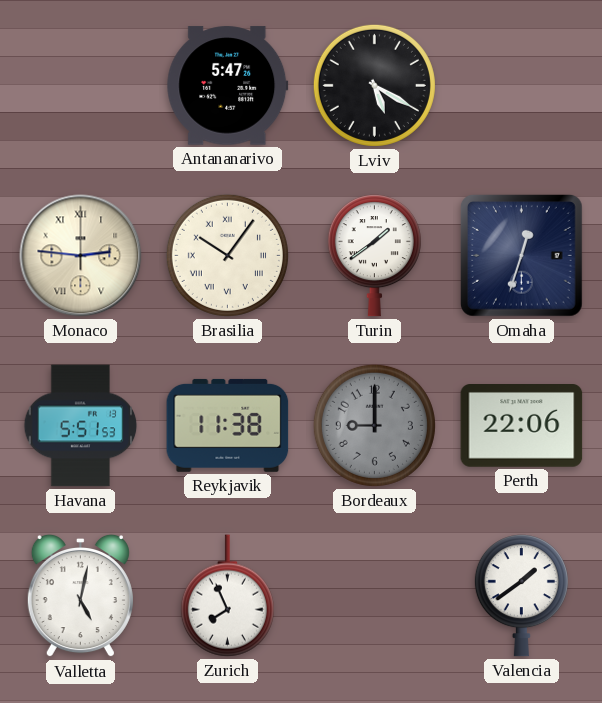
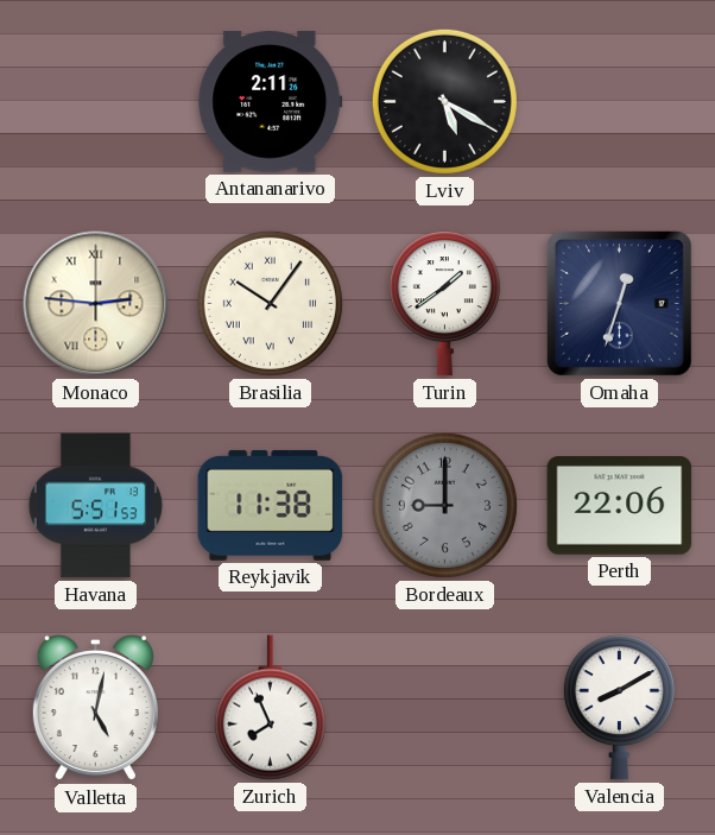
Antananarivo: 5:47 -> 2:11 (271, 102)
Valencia: 1:39 -> 8:10 (619, 708)
